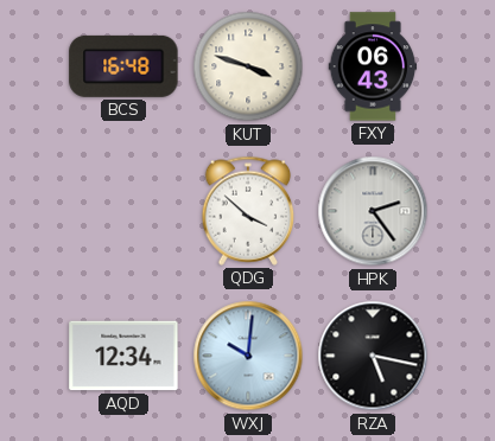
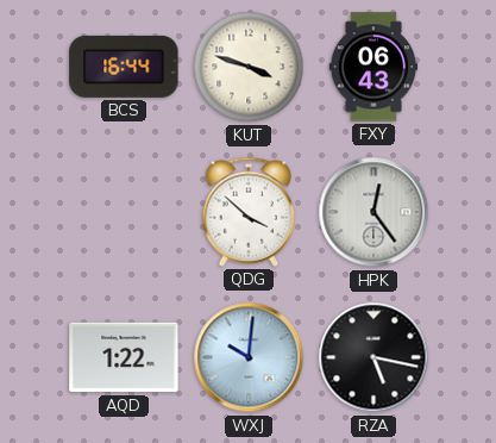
BCS: 16:48 -> 16:44 (124, 67)
HPK: 2:24 -> 12:24 (373, 212)
AQD: 12:34 -> 1:22 (124, 357)
